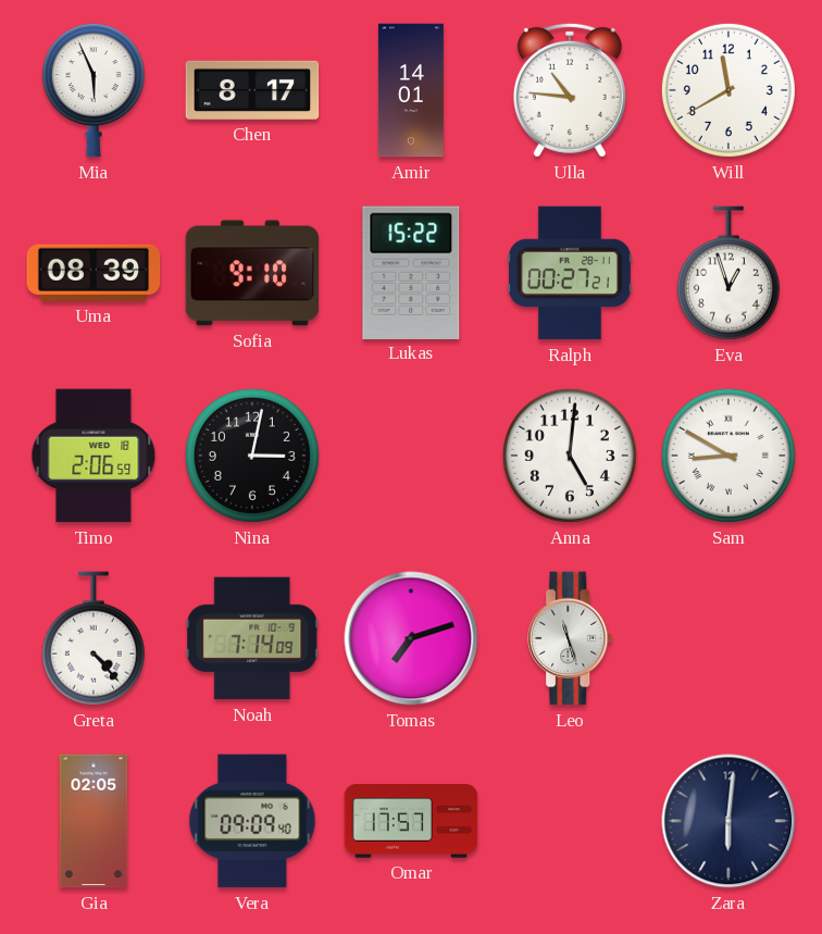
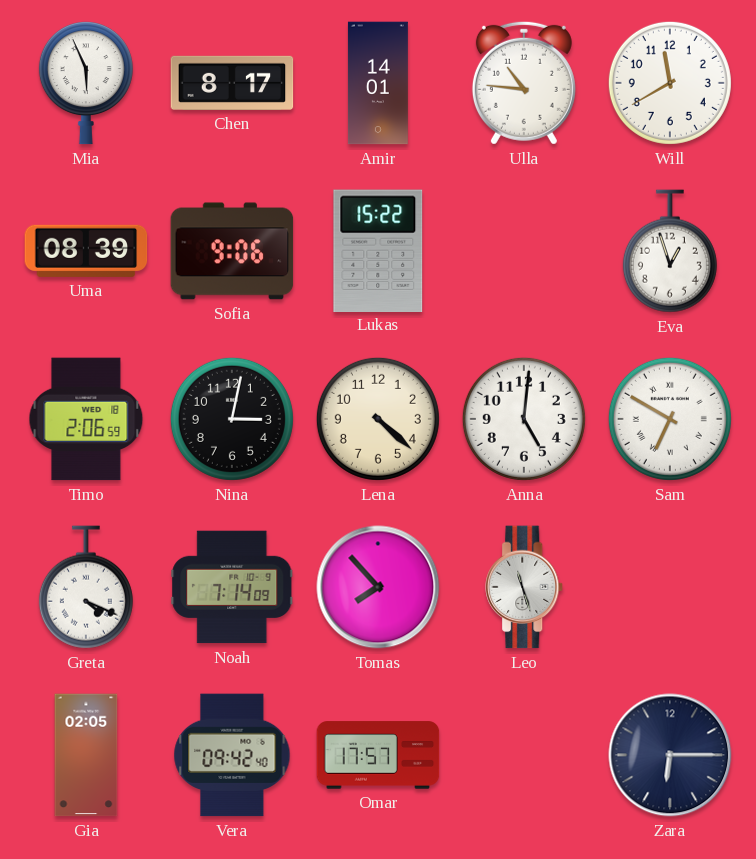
Sofia: 9:10 -> 9:06 (232, 251)
Ralph: 00:27 -> none (571, 273)
Lena: none -> 4:22 (378, 419)
Sam: 8:50 -> 6:50 (670, 419)
Greta: 4:23 -> 4:19 (86, 587)
Tomas: 7:12 -> 7:53 (378, 587)
Vera: 09:09 -> 09:42 (232, 755)
Zara: 6:01 -> 6:15 (670, 755)
